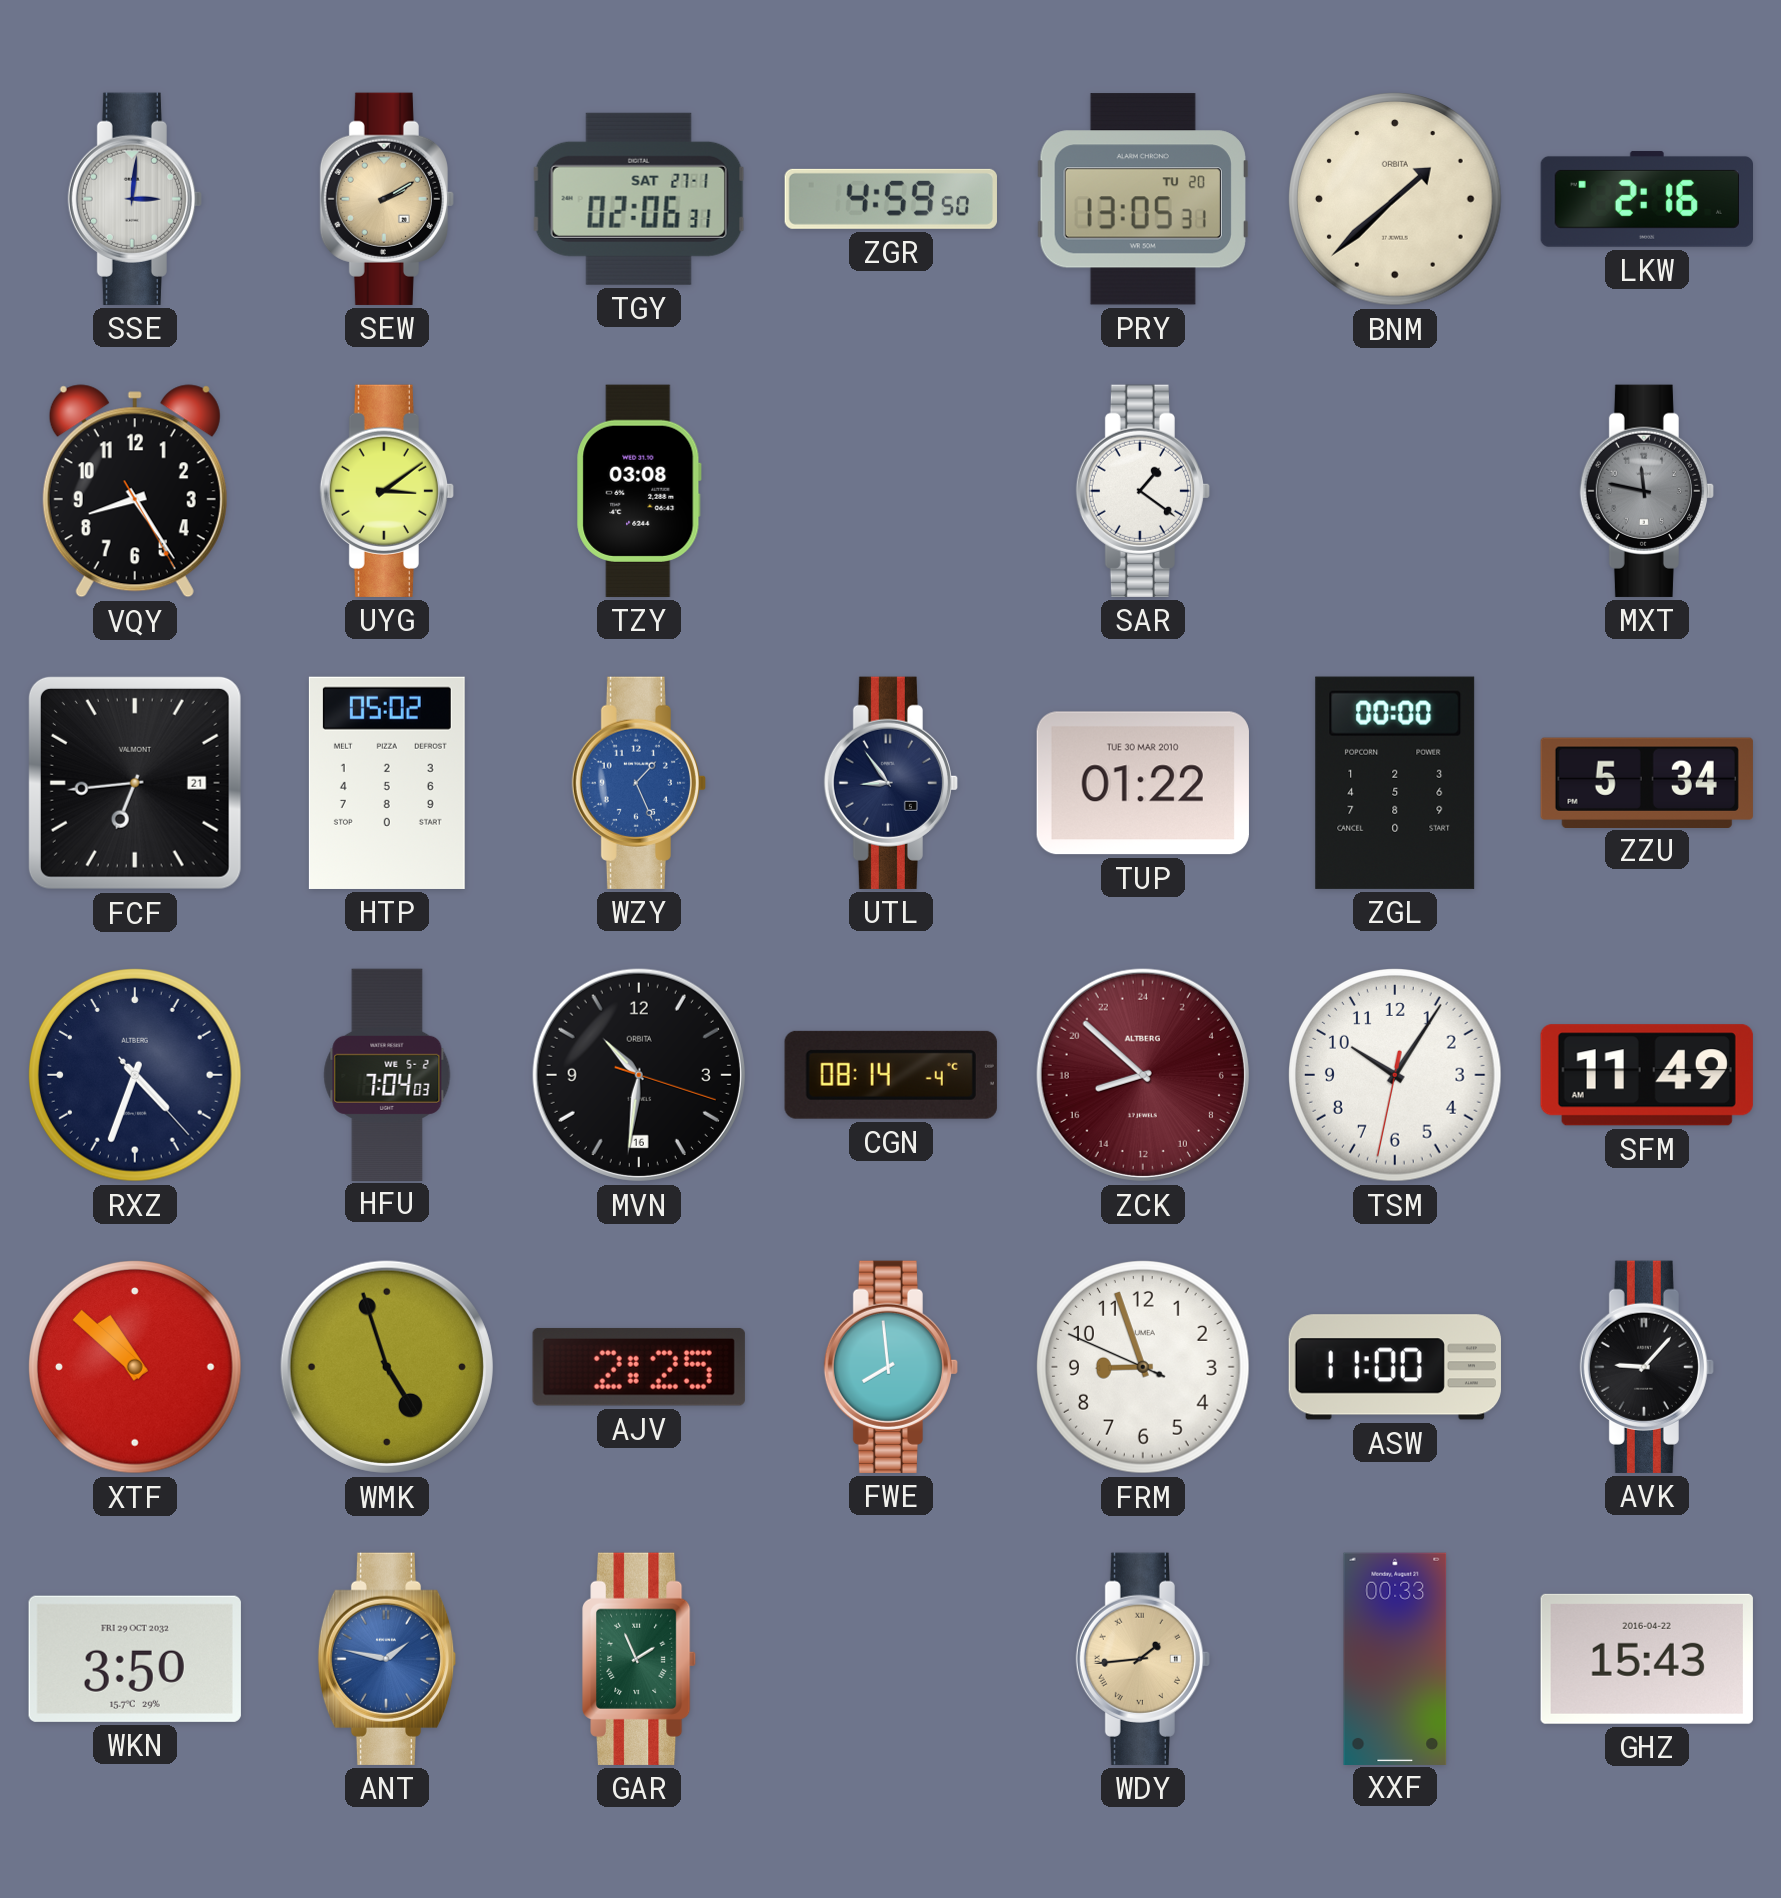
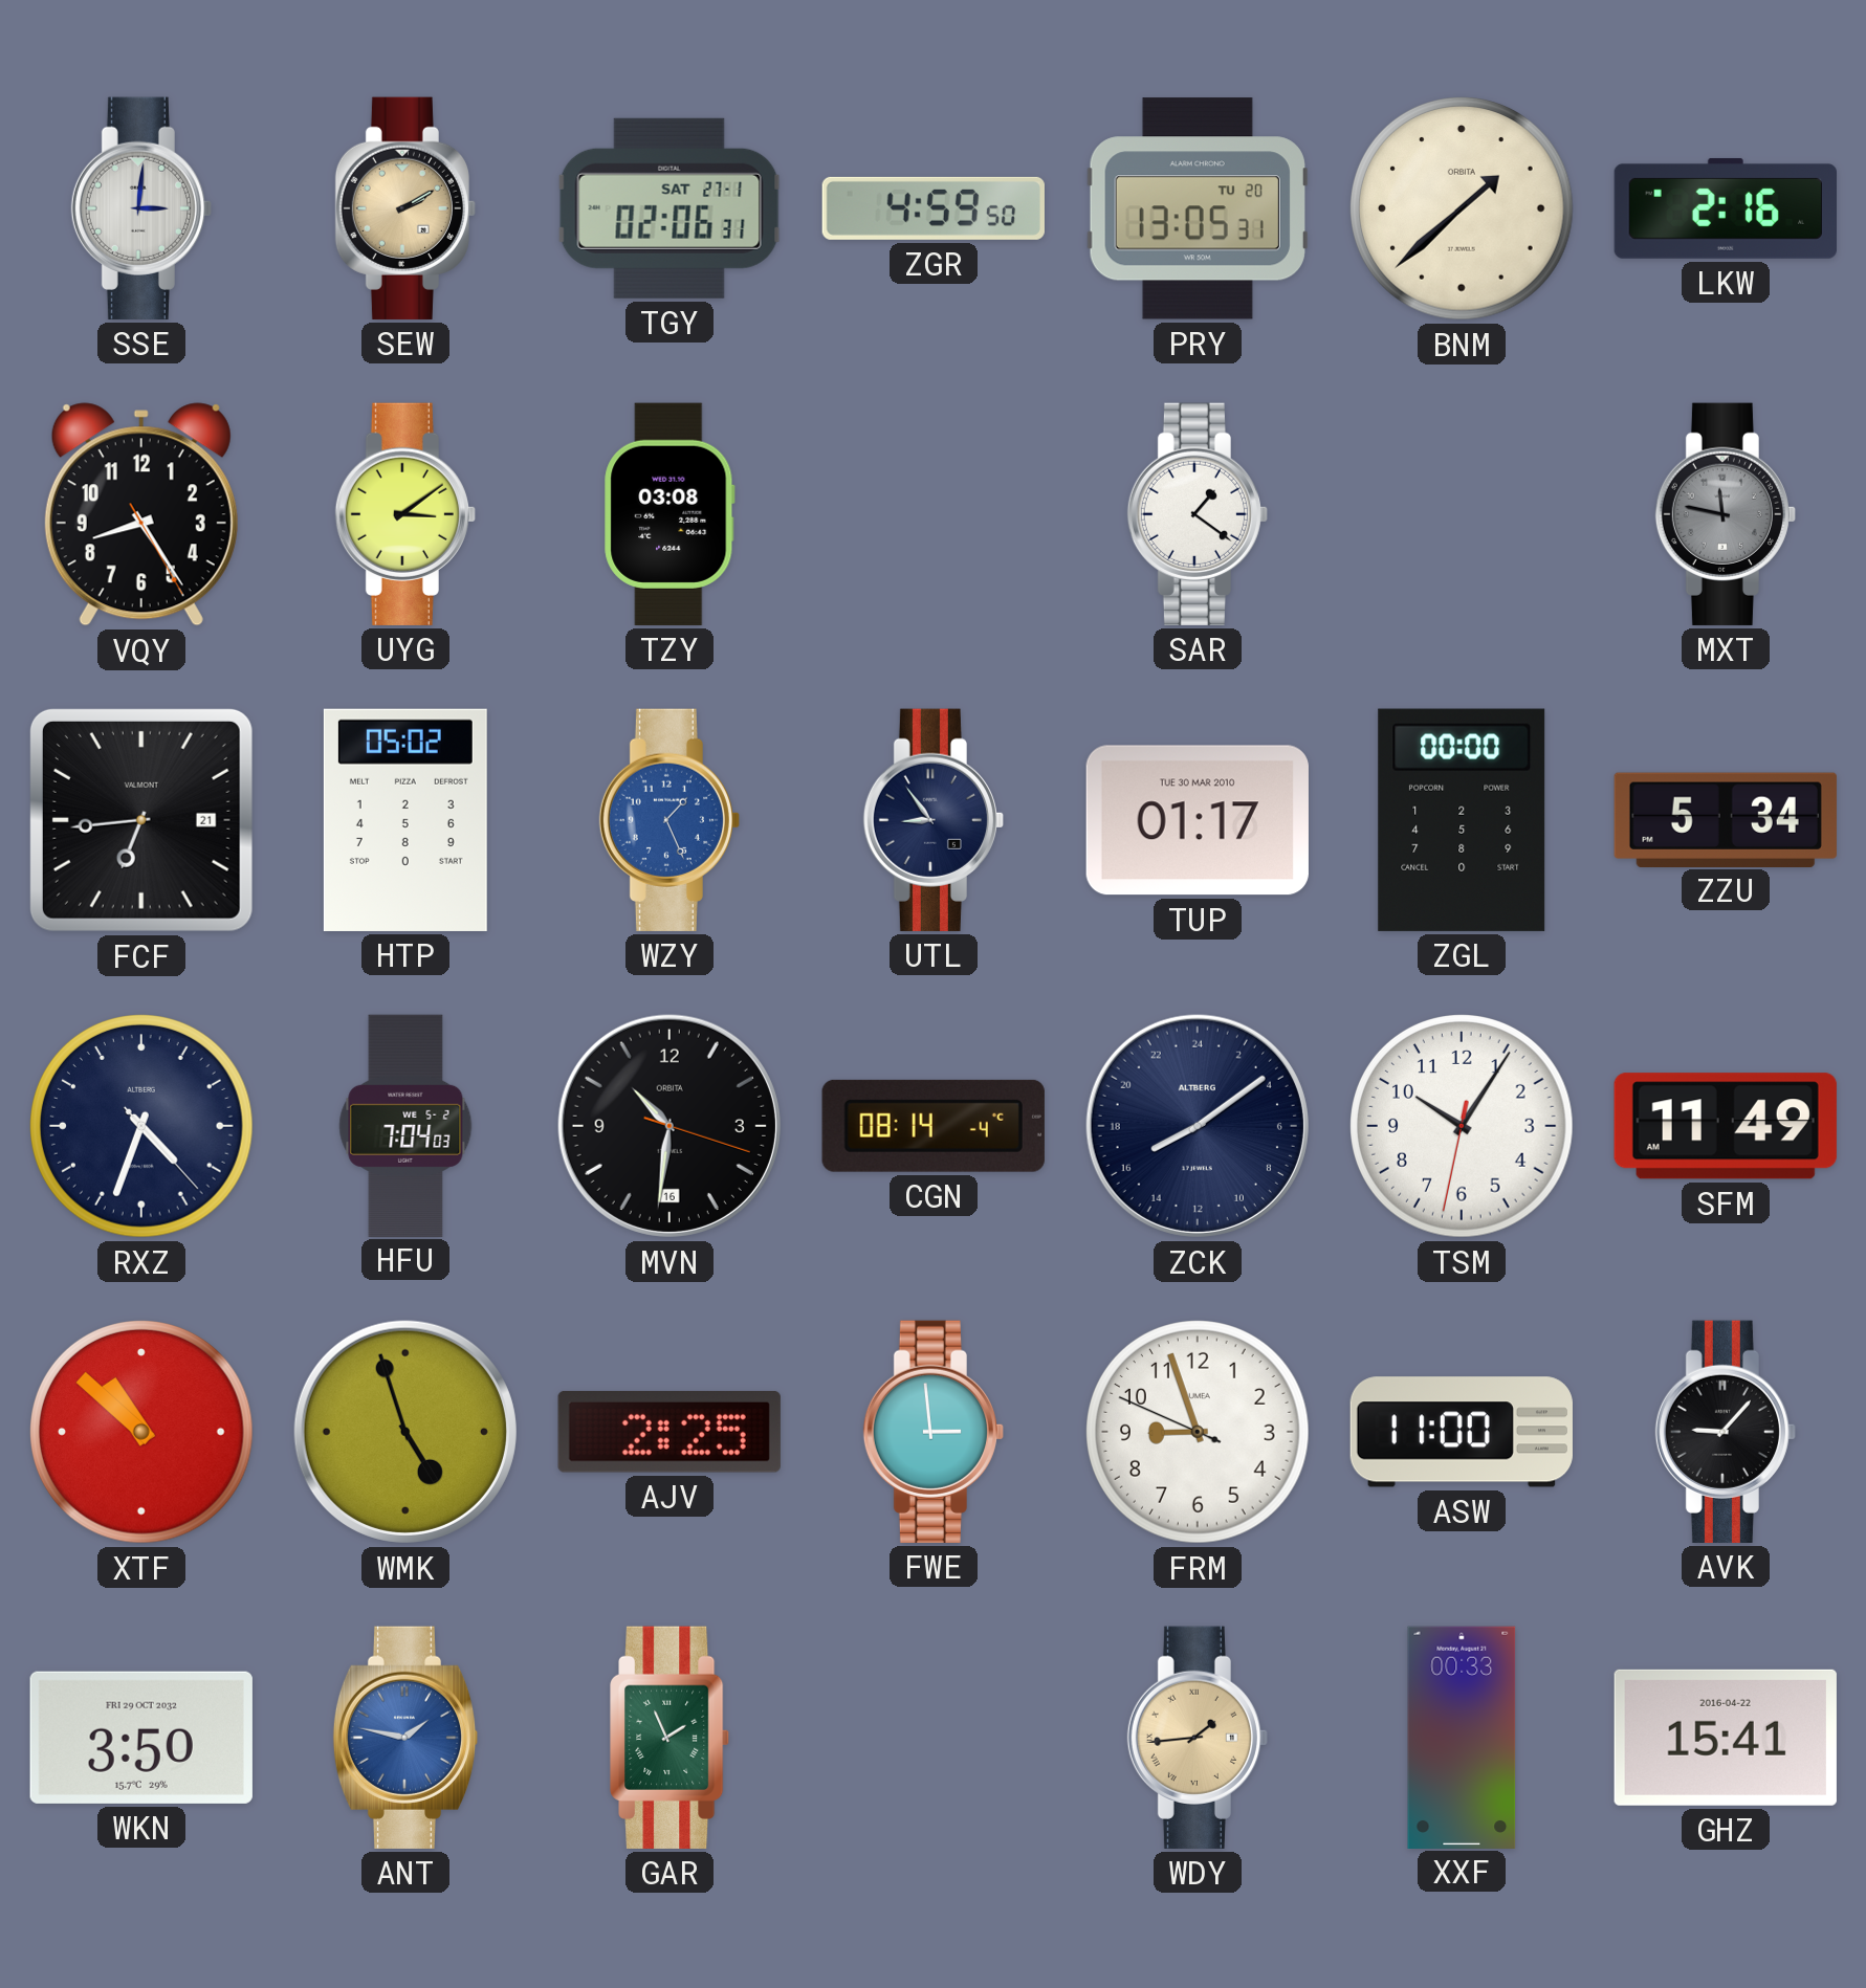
TUP: 01:22 -> 01:17 (1198, 820)
ZCK: 16:52 -> 16:09 (1198, 1126)
ZCK dial: burgundy -> navy (1198, 1126)
FWE: 7:59 -> 2:59 (932, 1432)
GHZ: 15:43 -> 15:41 (1726, 1738)
